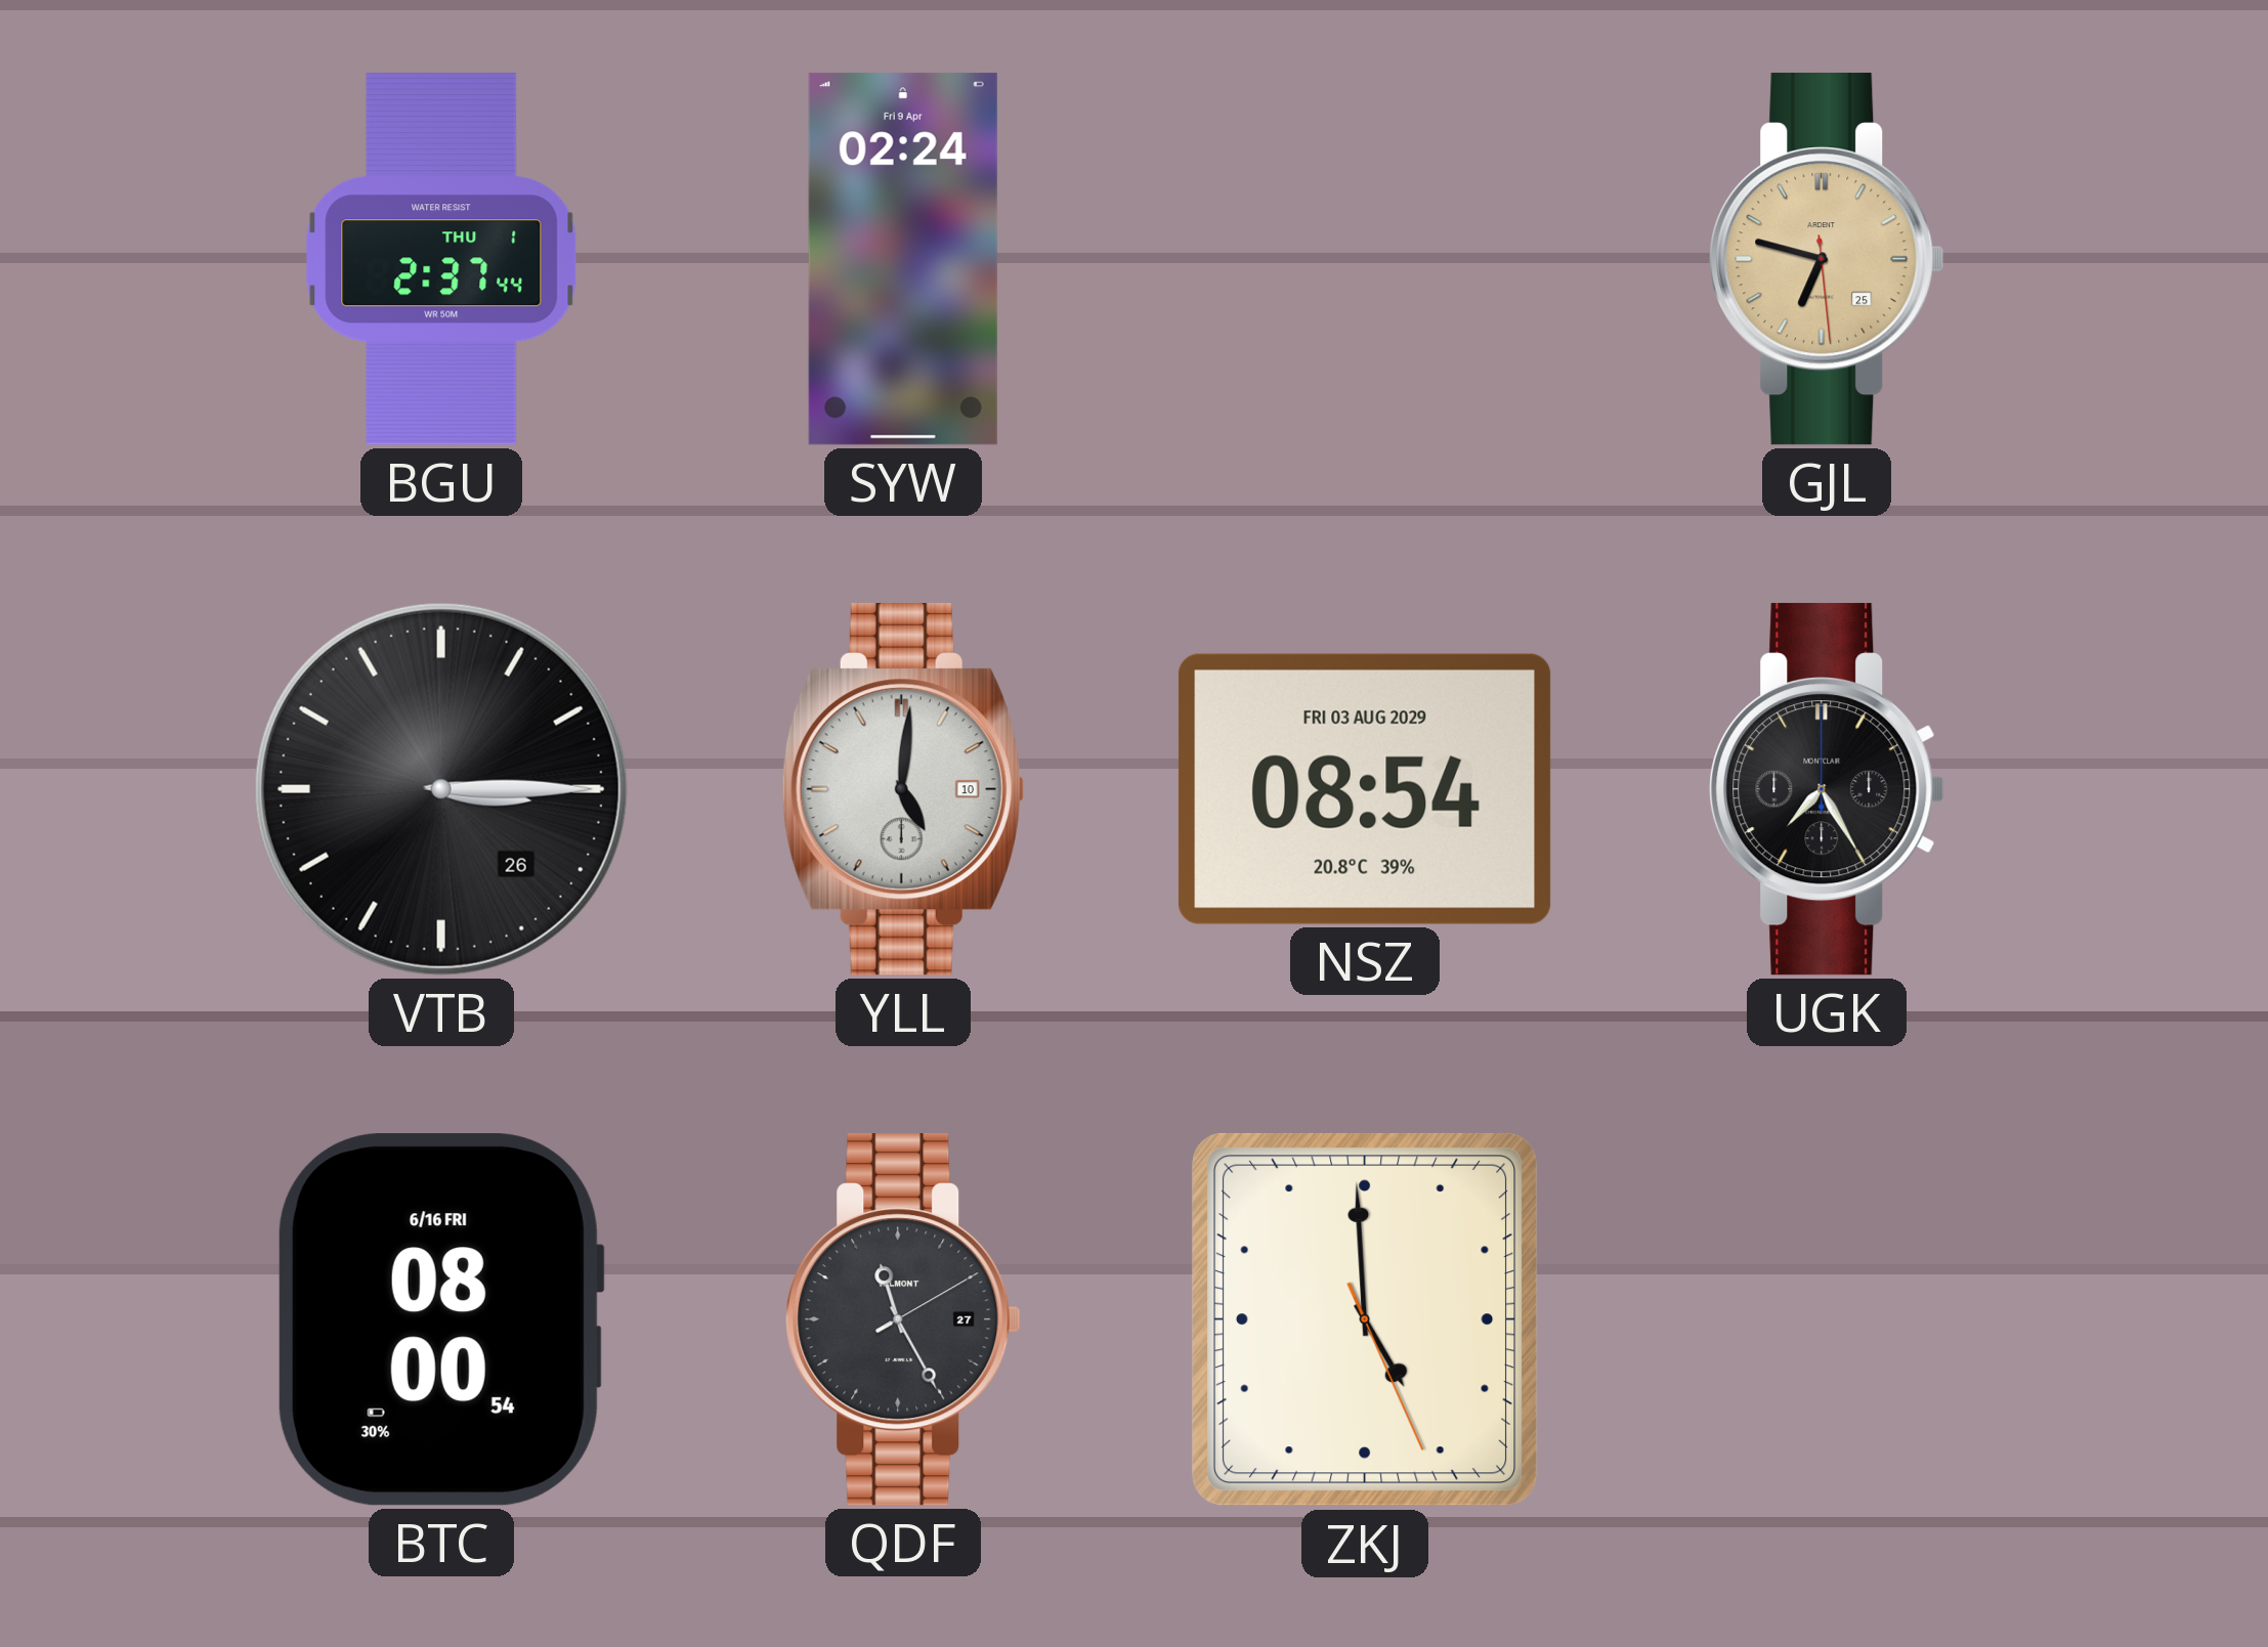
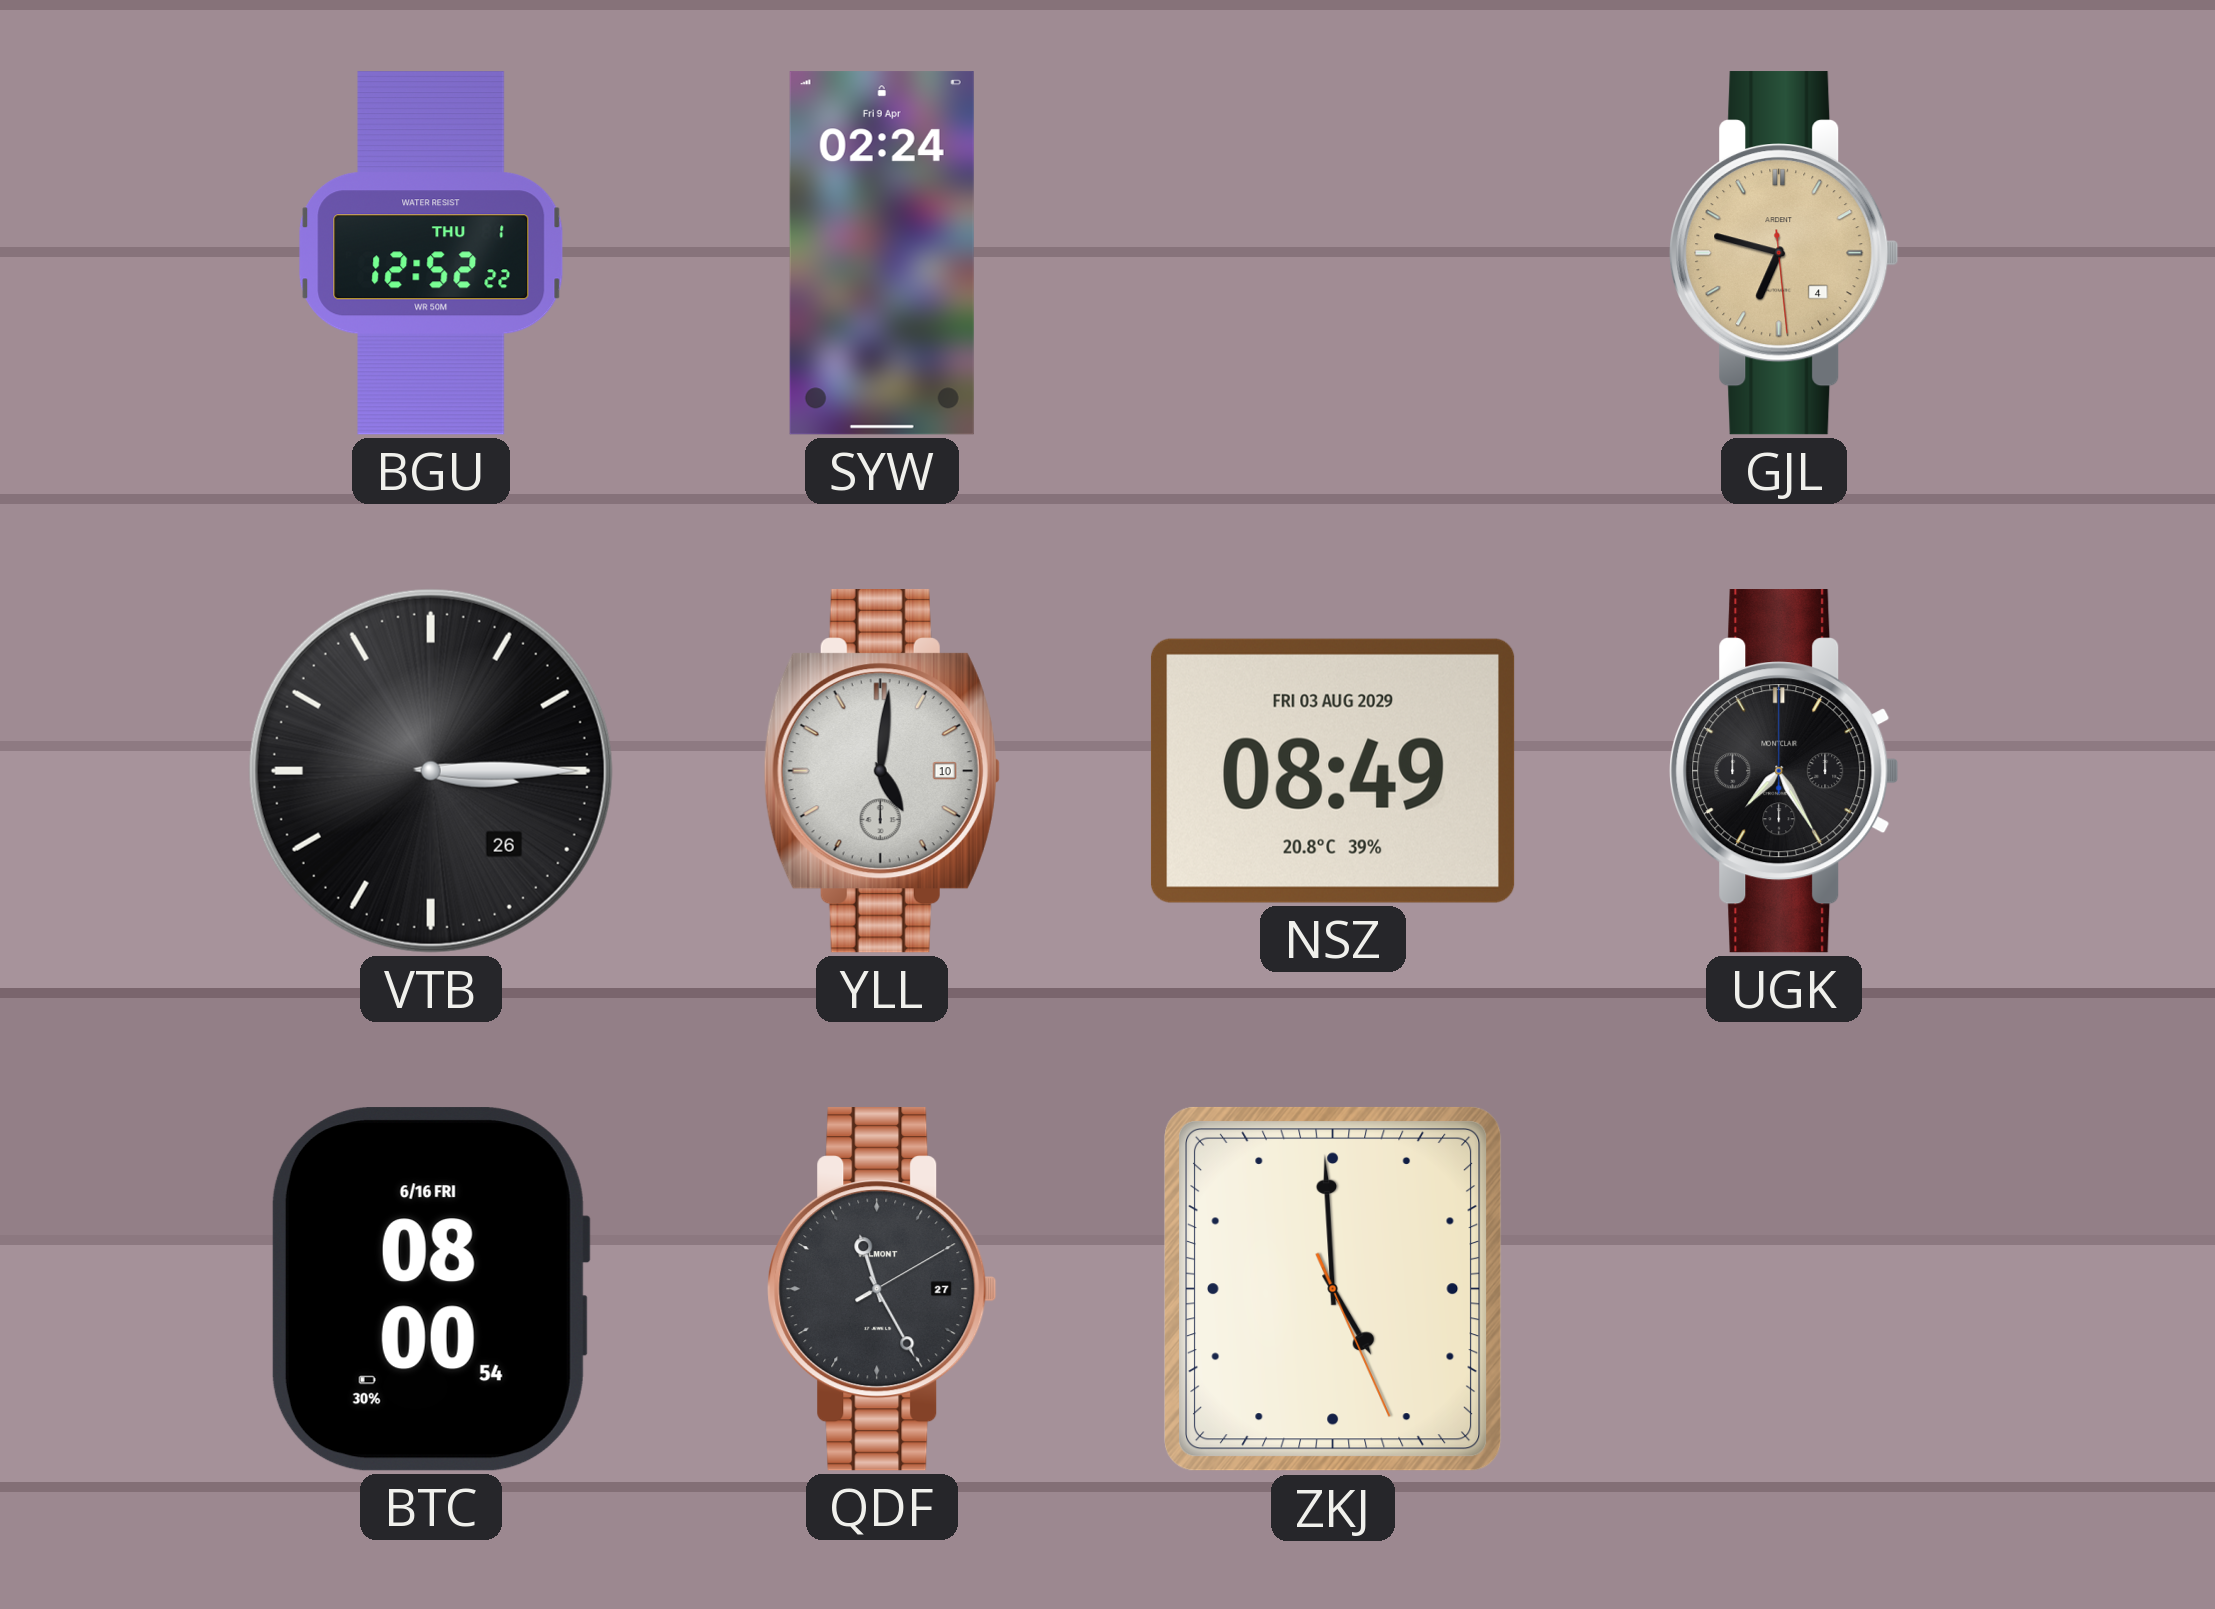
BGU: 2:37 -> 12:52 (431, 253)
GJL date: 25 -> 4 (1784, 253)
NSZ: 08:54 -> 08:49 (1333, 771)
